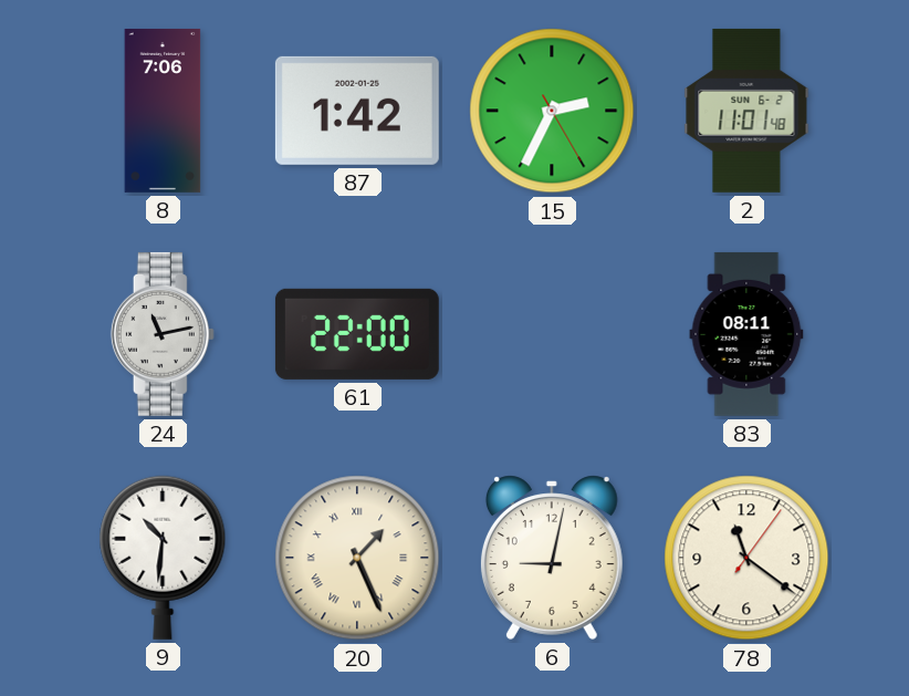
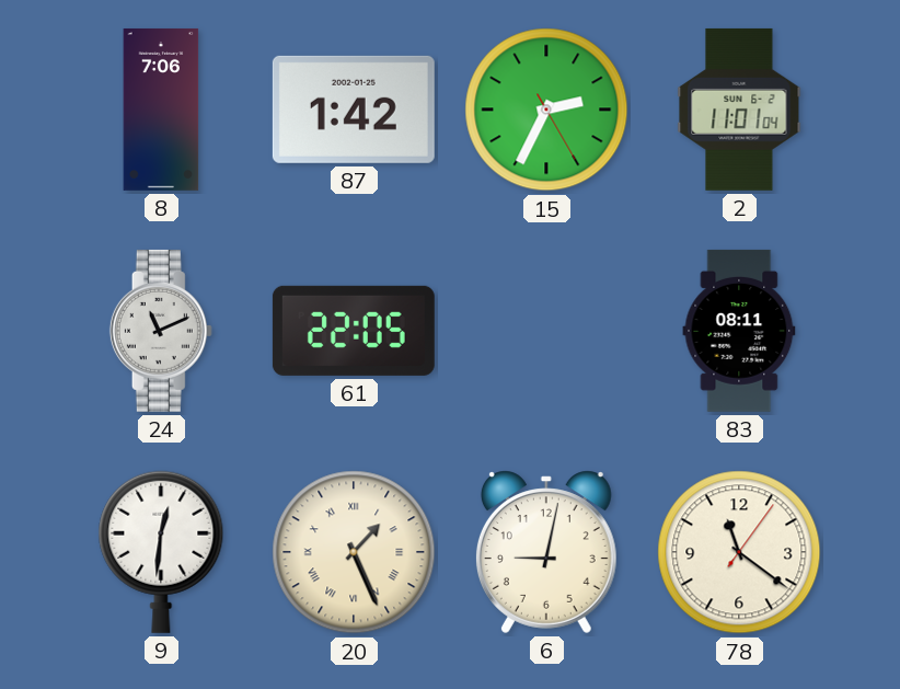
2: 11:01:48 -> 11:01:04 (739, 110)
24: 11:13 -> 11:11 (161, 331)
61: 22:00 -> 22:05 (354, 331)
9: 10:31 -> 12:31 (161, 552)
